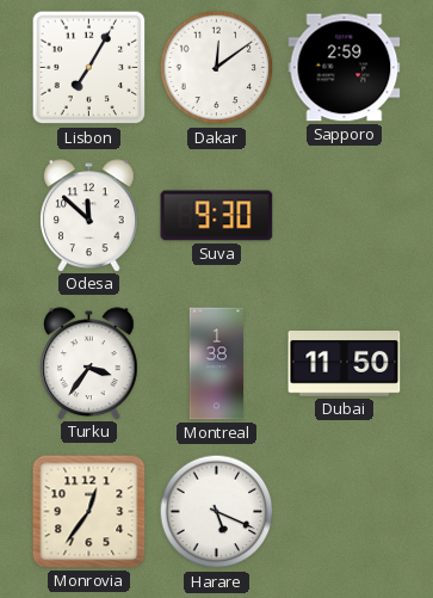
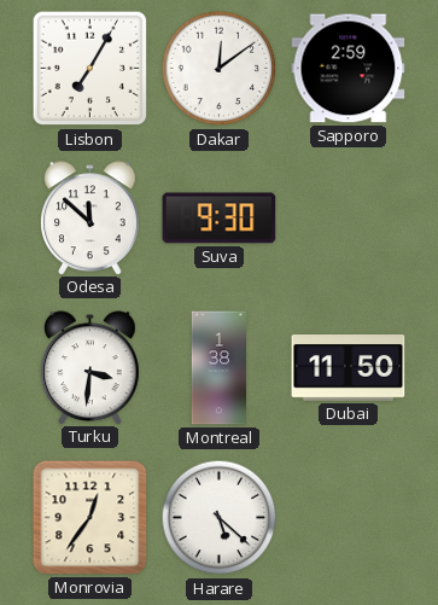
Turku: 3:36 -> 3:31 (90, 367)
Harare: 5:19 -> 5:22 (220, 518)
